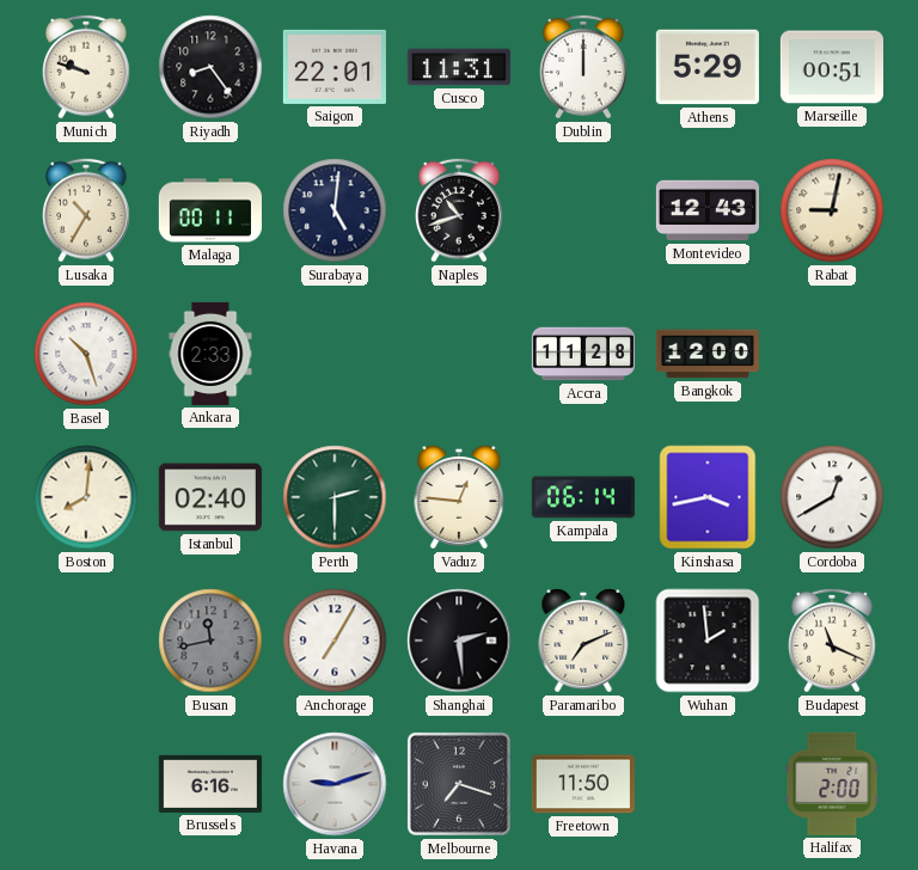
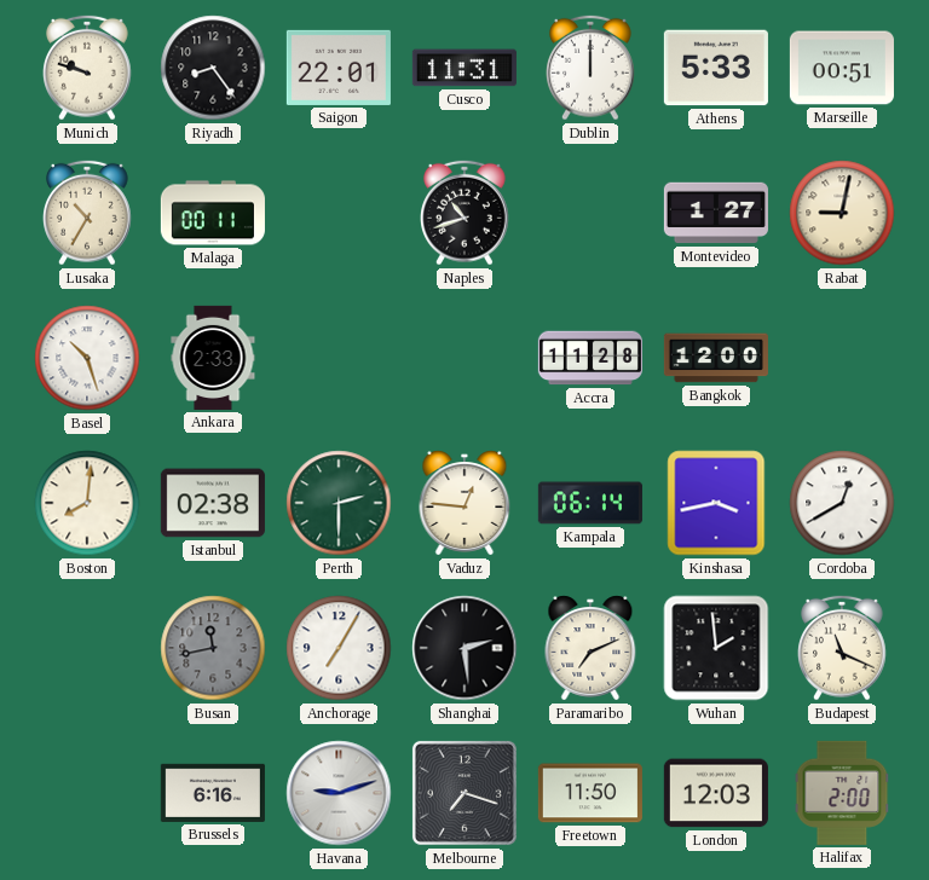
Athens: 5:29 -> 5:33 (716, 68)
Surabaya: 5:01 -> none (335, 210)
Montevideo: 12:43 -> 1:27 (716, 213)
Istanbul: 02:40 -> 02:38 (213, 503)
London: none -> 12:03 (716, 793)
